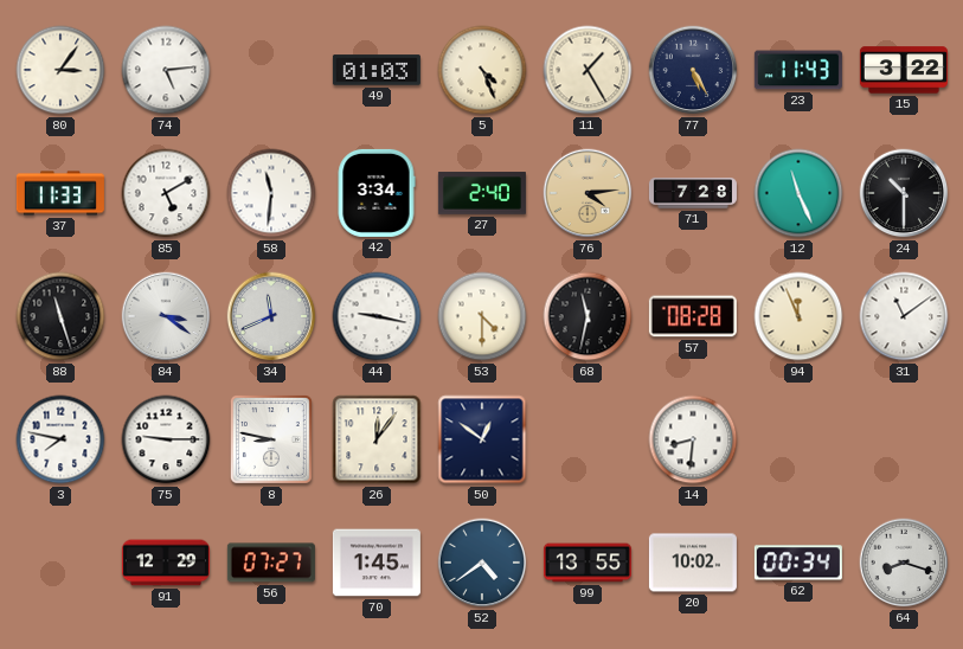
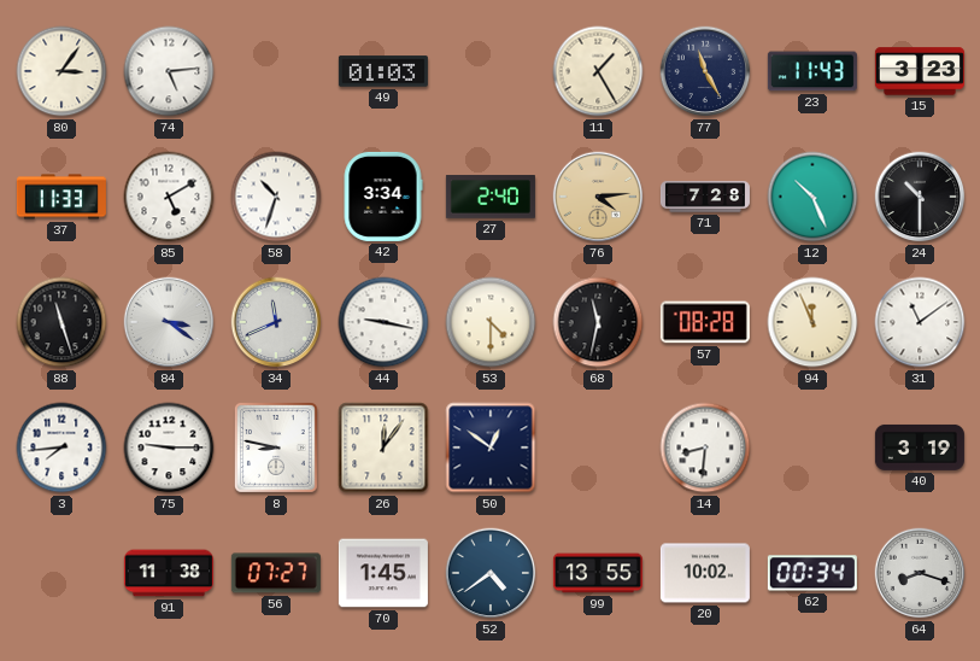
5: 4:26 -> none (482, 70)
77: 5:25 -> 11:25 (705, 71)
15: 3:22 -> 3:23 (920, 71)
58: 11:31 -> 10:33 (276, 197)
12: 11:26 -> 10:26 (812, 197)
3: 7:47 -> 7:44 (61, 448)
40: none -> 3:19 (920, 448)
91: 12:29 -> 11:38 (169, 573)
